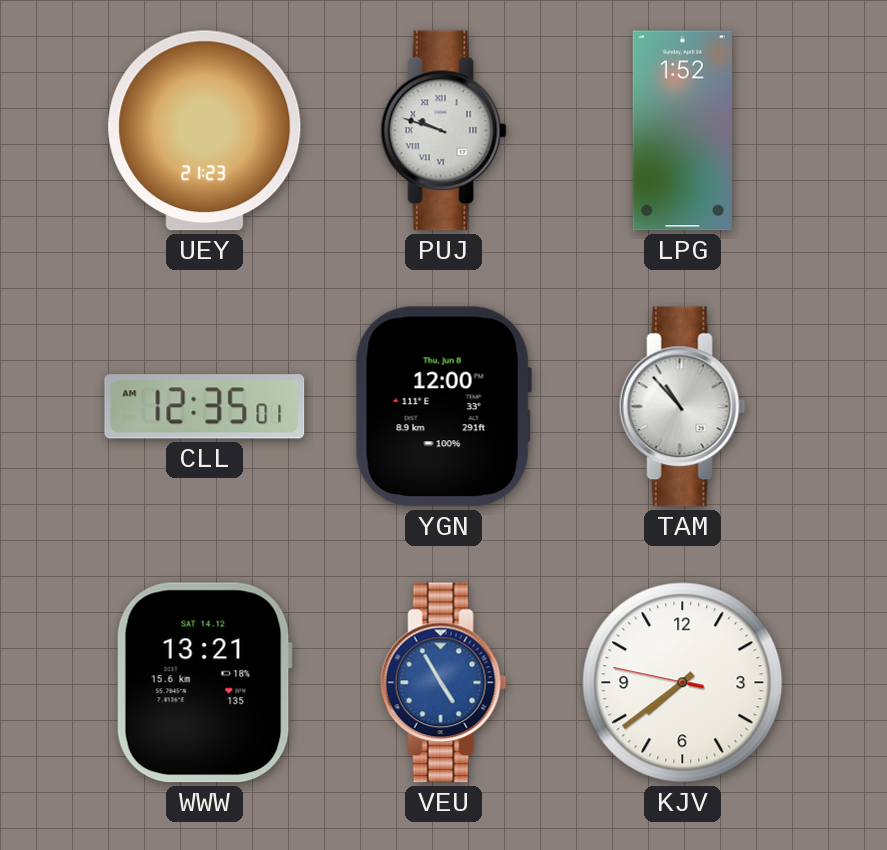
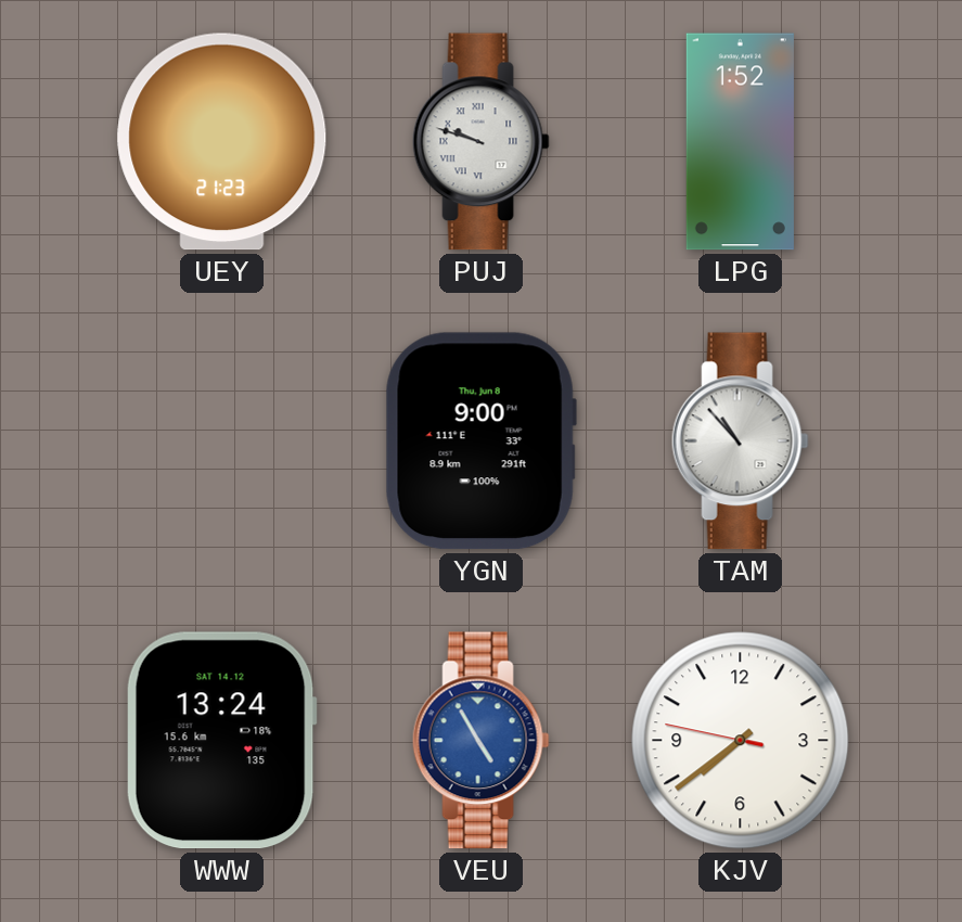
CLL: 12:35 -> none (205, 407)
YGN: 12:00 -> 9:00 (480, 441)
WWW: 13:21 -> 13:24 (221, 741)
